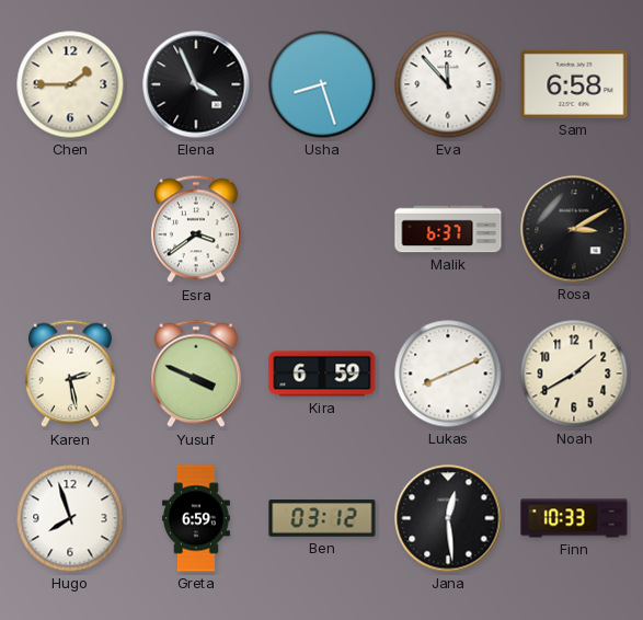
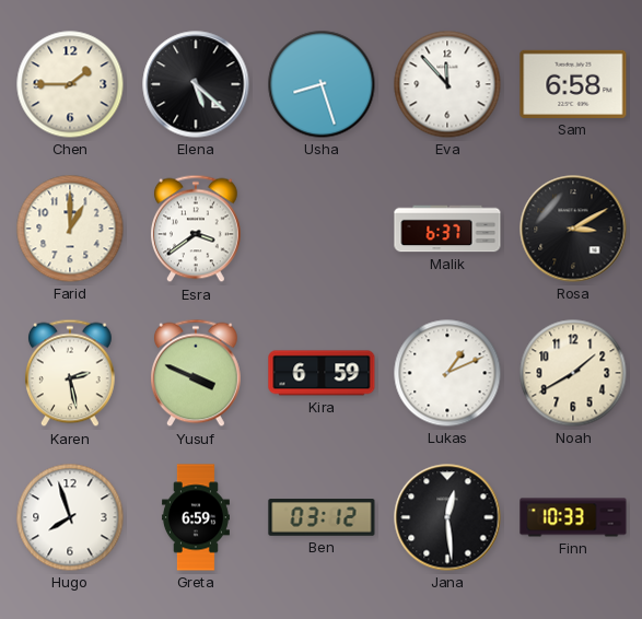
Elena: 3:56 -> 5:22 (196, 84)
Farid: none -> 1:00 (70, 229)
Lukas: 8:11 -> 1:11 (447, 373)
